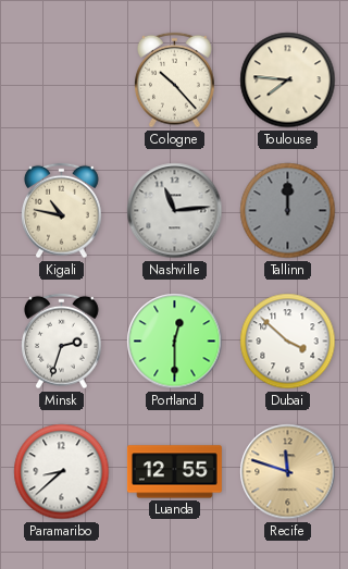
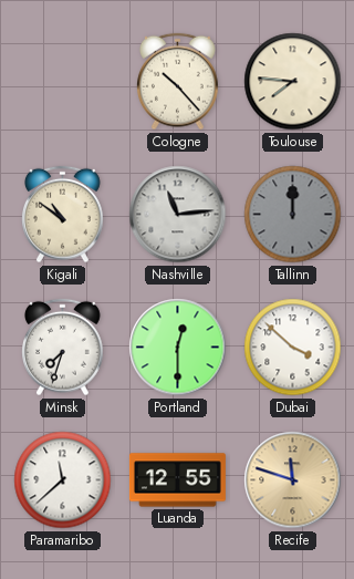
Kigali: 10:47 -> 10:51 (63, 215)
Minsk: 2:33 -> 7:33 (63, 348)
Paramaribo: 8:38 -> 11:38 (63, 480)
